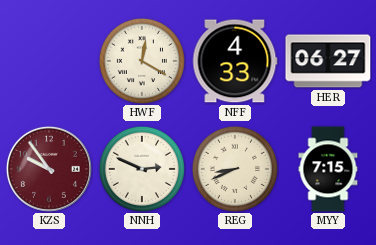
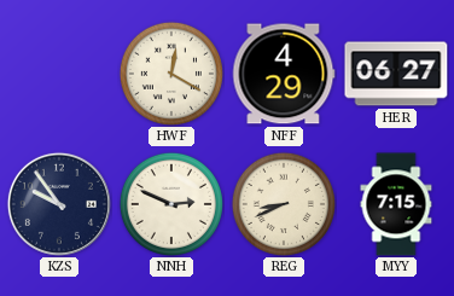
NFF: 4:33 -> 4:29 (284, 74)
KZS dial: burgundy -> navy (59, 204)
